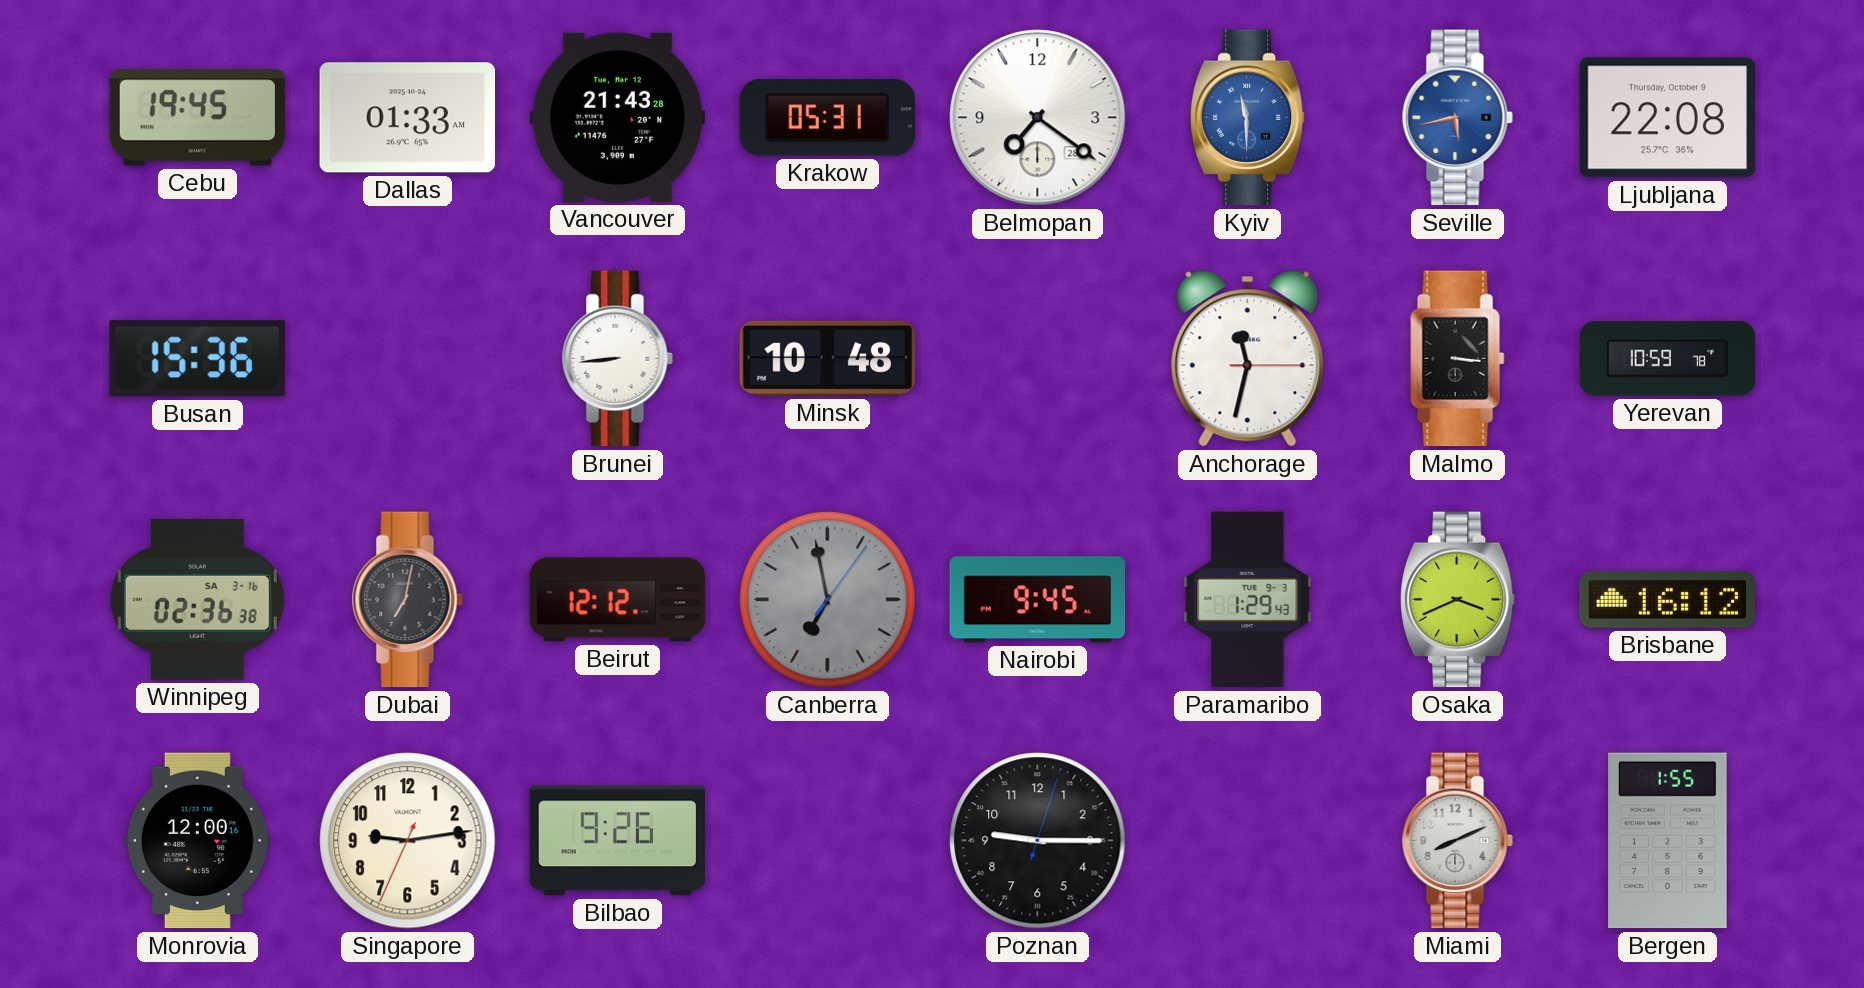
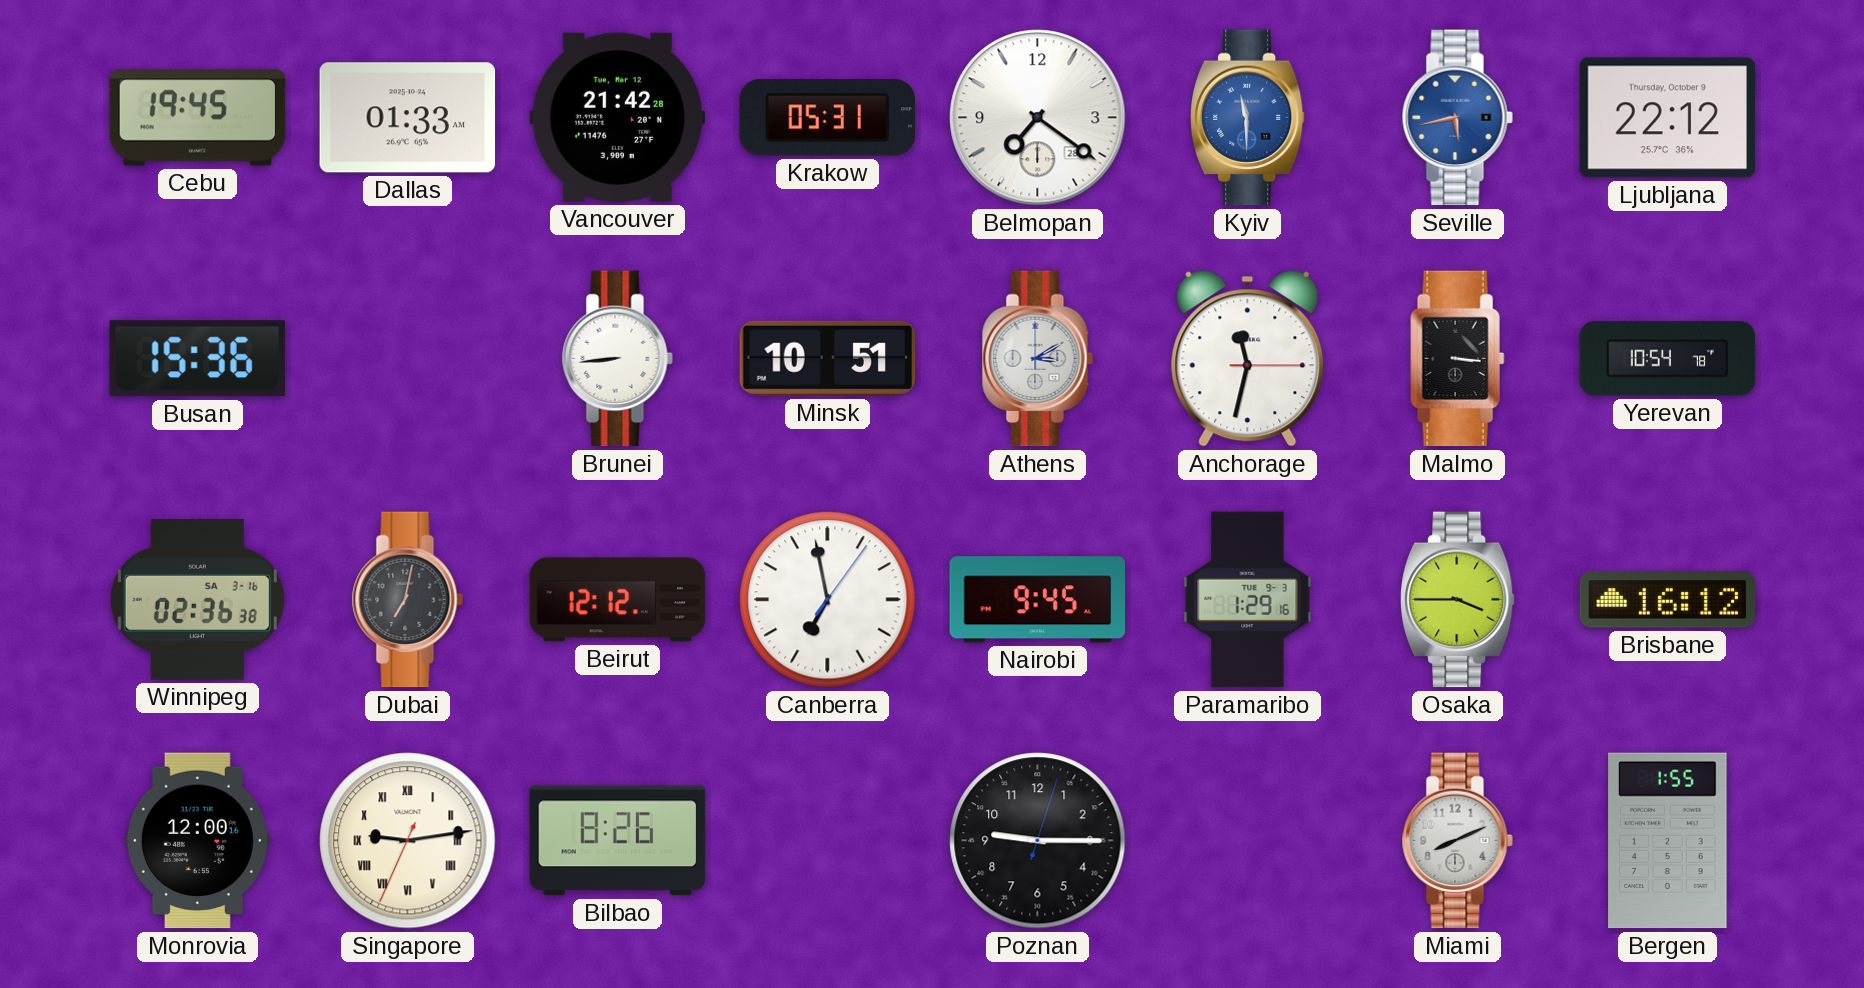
Vancouver: 21:43 -> 21:42 (618, 117)
Ljubljana: 22:08 -> 22:12 (1668, 118)
Minsk: 10:48 -> 10:51 (828, 358)
Athens: none -> 3:10 (1037, 359)
Yerevan: 10:59 -> 10:54 (1668, 359)
Canberra dial: grey -> white (828, 600)
Paramaribo: 1:29:43 -> 1:29:16 (1248, 600)
Osaka: 3:41 -> 3:45 (1458, 600)
Singapore numerals: Arabic -> Roman (408, 841)
Bilbao: 9:26 -> 8:26 (618, 841)
